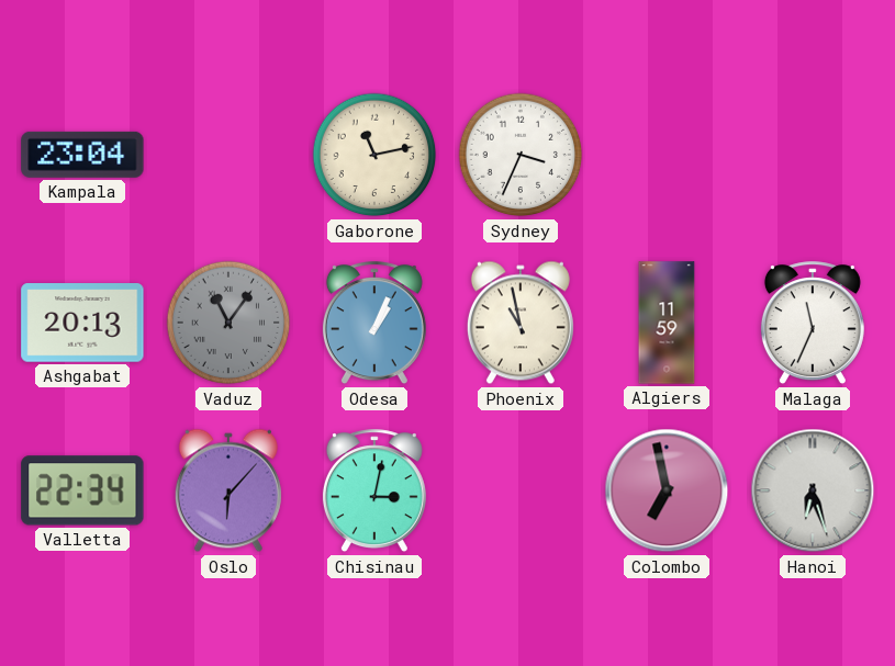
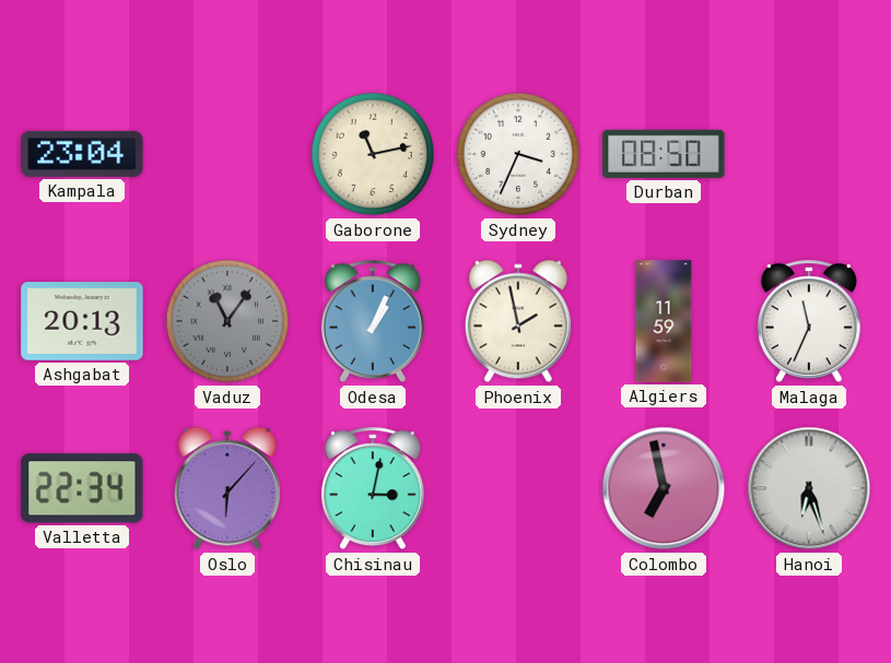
Durban: none -> 08:50 (664, 154)
Phoenix: 10:58 -> 1:58 (518, 321)
